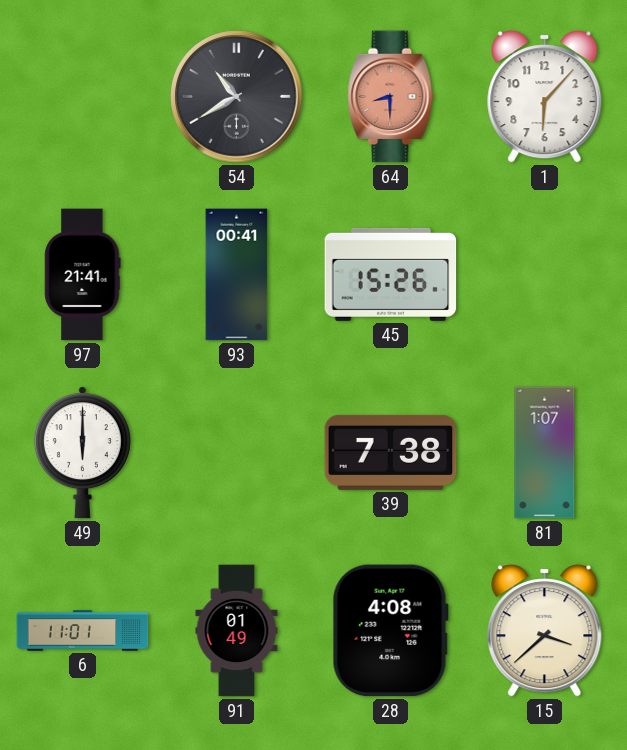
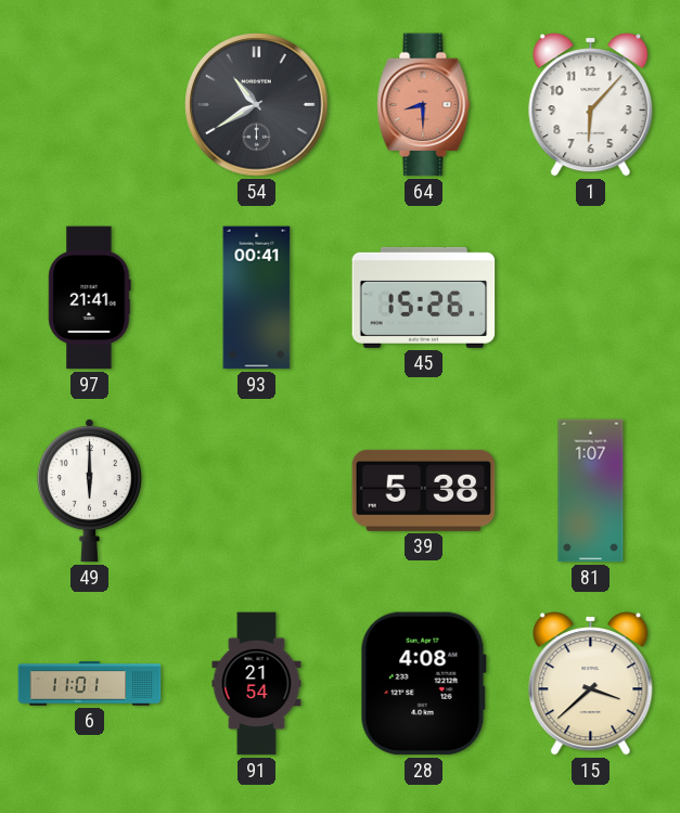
39: 7:38 -> 5:38 (424, 490)
91: 01:49 -> 21:54 (257, 684)
